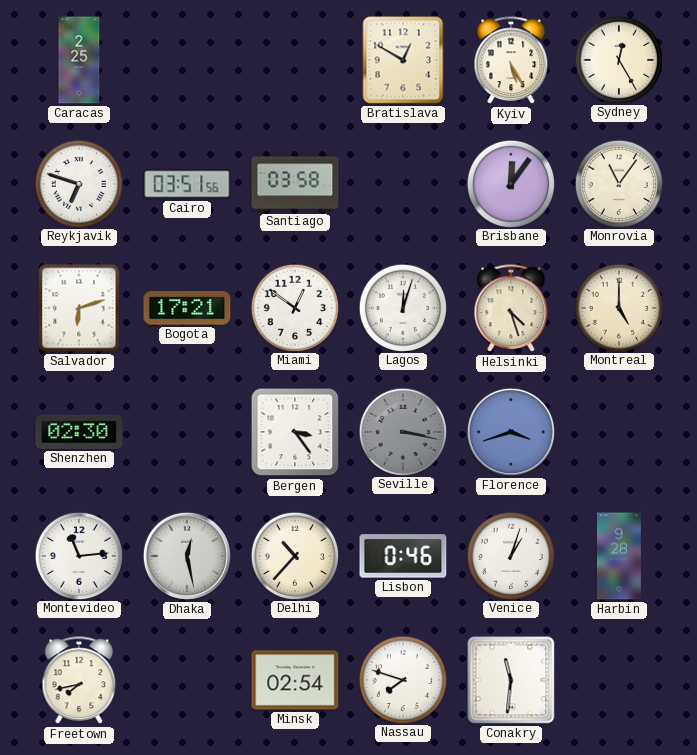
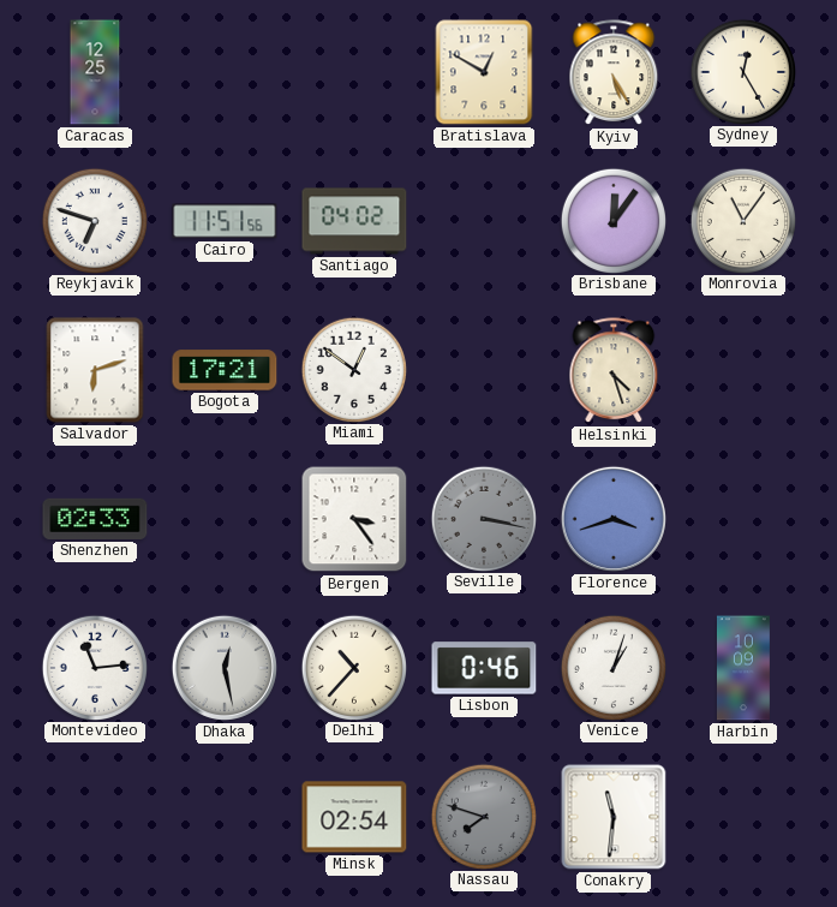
Caracas: 2:25 -> 12:25 (95, 72)
Cairo: 03:51 -> 11:51 (225, 221)
Santiago: 03:58 -> 04:02 (354, 221)
Lagos: 12:03 -> none (402, 307)
Montreal: 5:00 -> none (618, 307)
Shenzhen: 02:30 -> 02:33 (95, 519)
Harbin: 9:28 -> 10:09 (743, 668)
Freetown: 7:43 -> none (79, 681)
Nassau dial: white -> grey (483, 816)
